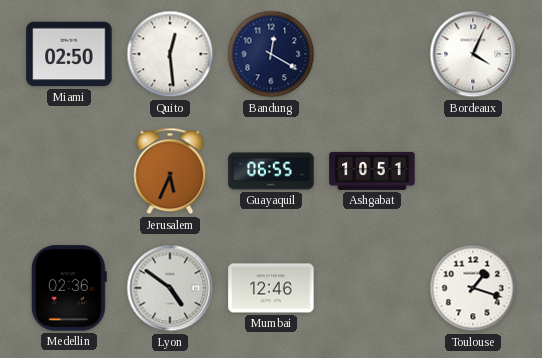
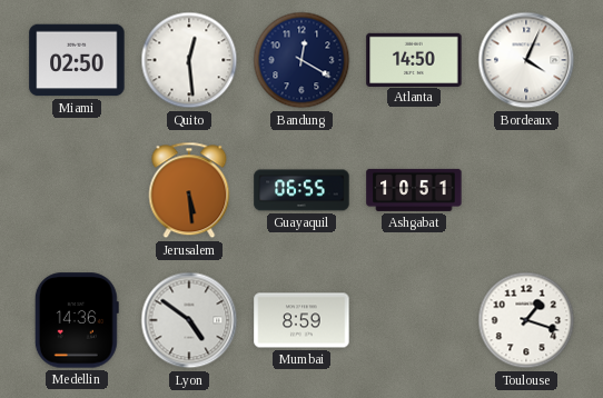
Atlanta: none -> 14:50 (414, 59)
Jerusalem: 5:34 -> 5:29 (189, 190)
Medellin: 02:36 -> 14:36 (77, 320)
Mumbai: 12:46 -> 8:59 (301, 320)
